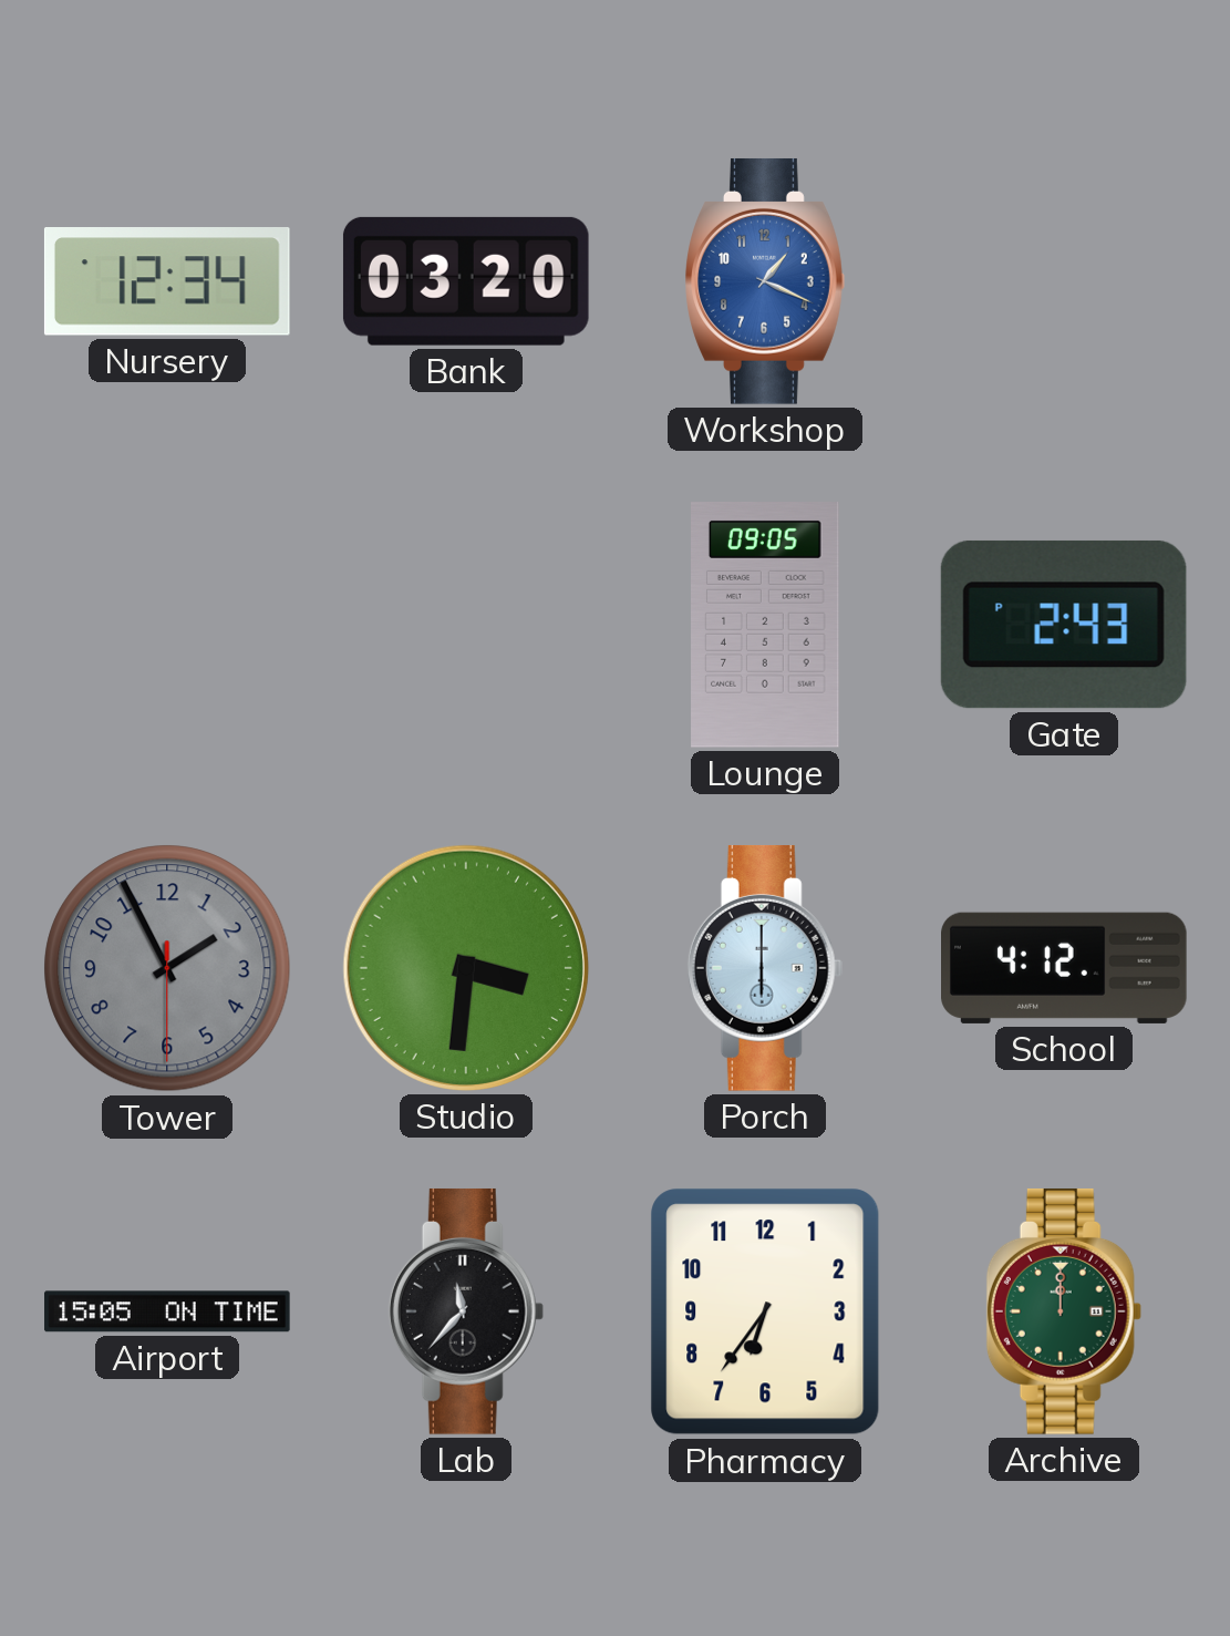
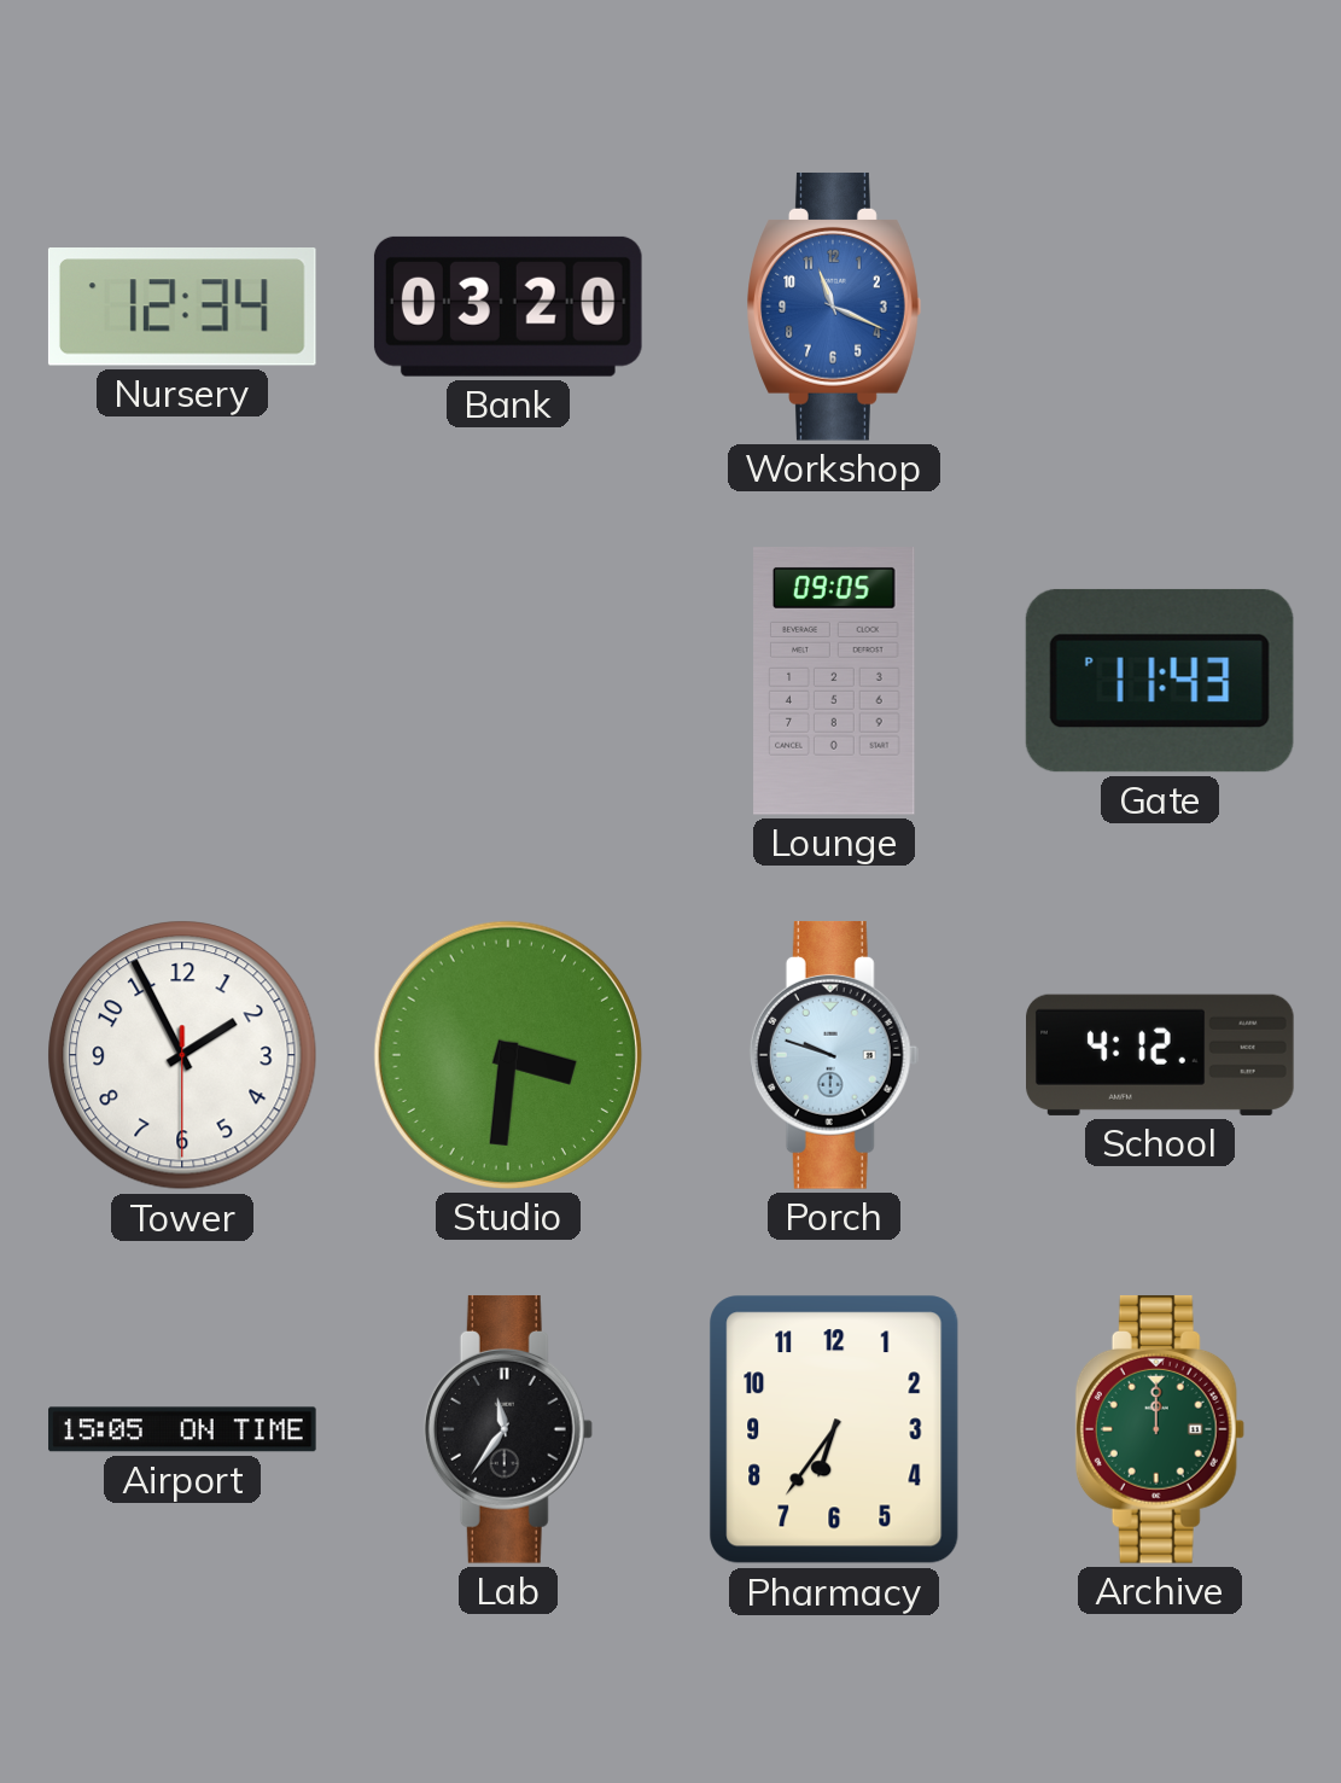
Workshop: 1:19 -> 11:19 (834, 307)
Gate: 2:43 -> 11:43 (1160, 681)
Tower dial: grey -> white (182, 1055)
Porch: 6:00 -> 9:48 (834, 1055)
Lab: 11:37 -> 11:36 (508, 1429)
